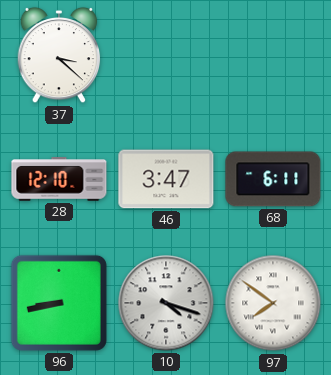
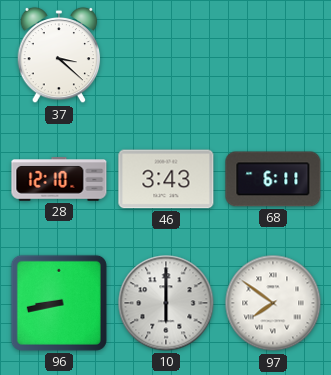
46: 3:47 -> 3:43 (166, 179)
10: 4:18 -> 6:00 (166, 303)
